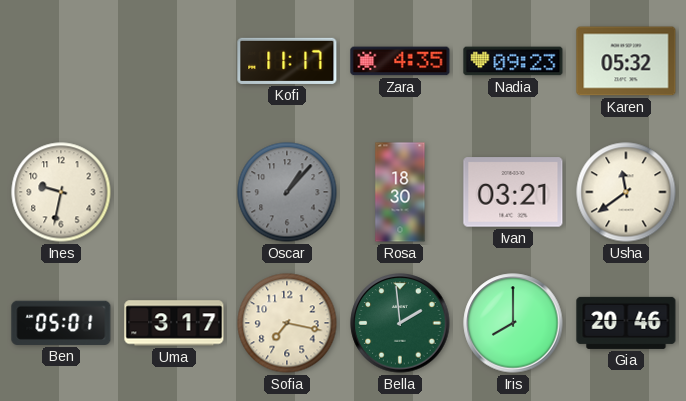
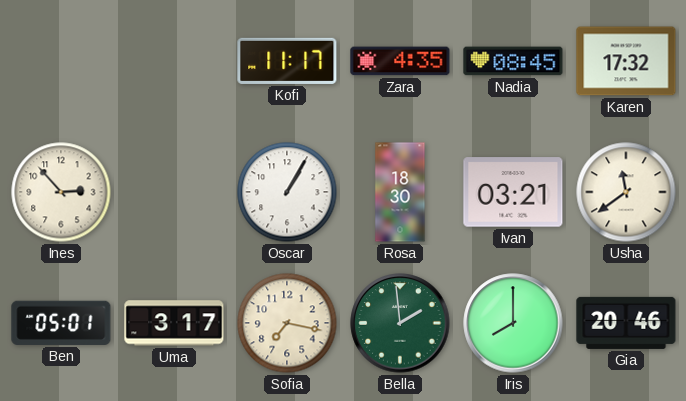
Nadia: 09:23 -> 08:45 (513, 61)
Karen: 05:32 -> 17:32 (626, 61)
Ines: 9:32 -> 2:53 (61, 192)
Oscar: 1:07 -> 1:05 (287, 192)
Oscar dial: grey -> white (287, 192)
